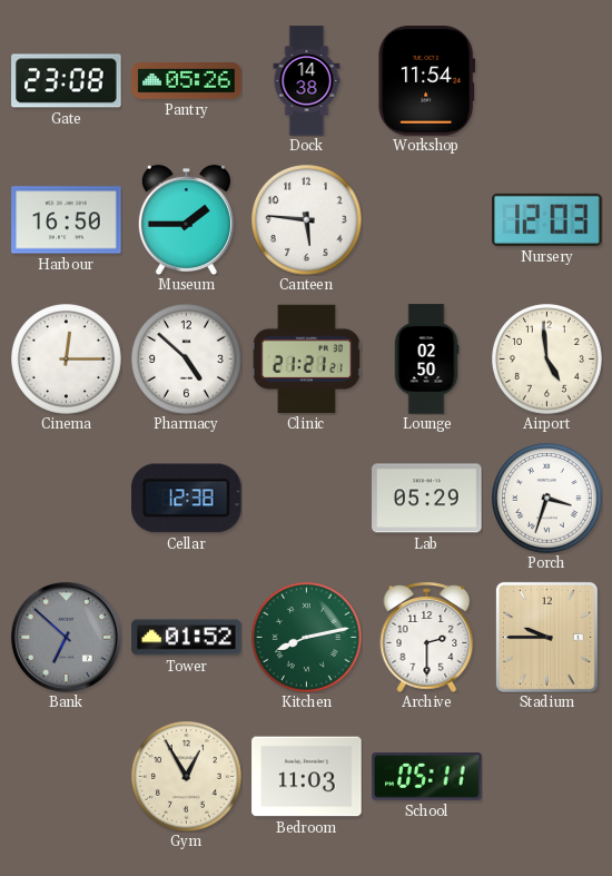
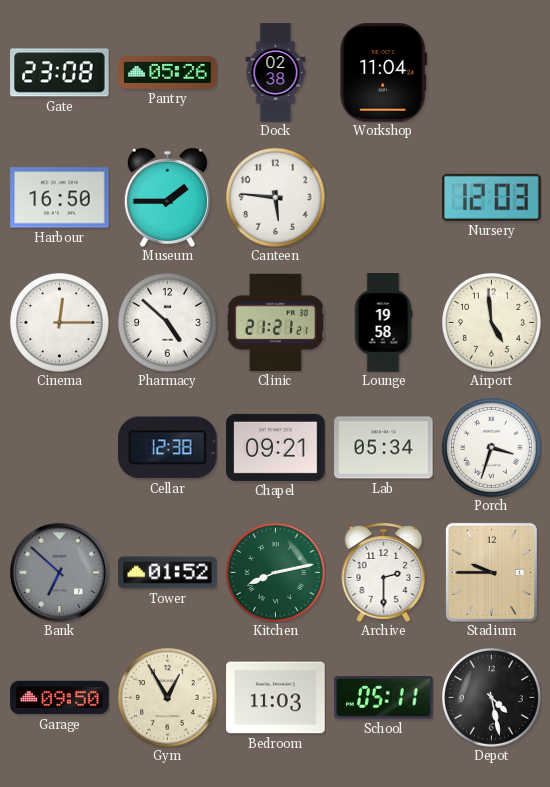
Dock: 14:38 -> 02:38 (276, 73)
Workshop: 11:54 -> 11:04 (384, 73)
Lounge: 02:50 -> 19:58 (383, 323)
Chapel: none -> 09:21 (276, 447)
Lab: 05:29 -> 05:34 (384, 448)
Garage: none -> 09:50 (60, 698)
Depot: none -> 4:28 (492, 698)
